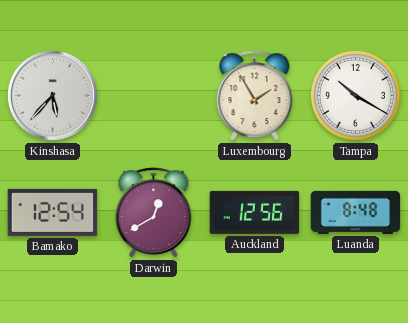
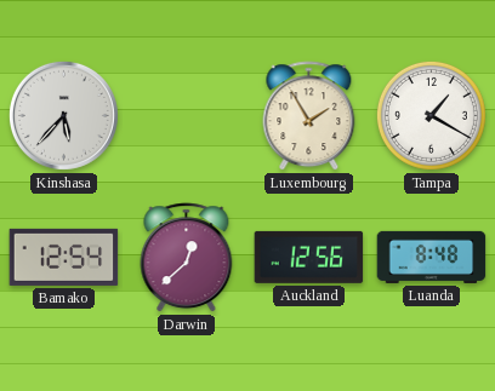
Tampa: 10:20 -> 1:20 (431, 115)
Darwin: 12:40 -> 12:38 (187, 258)
